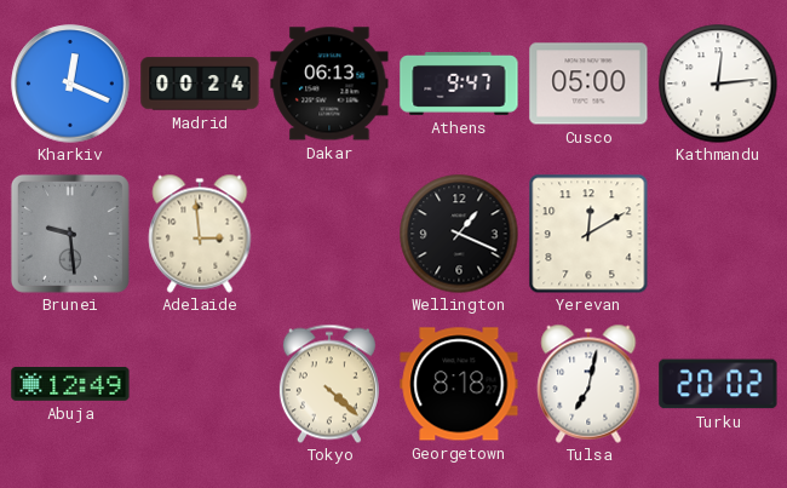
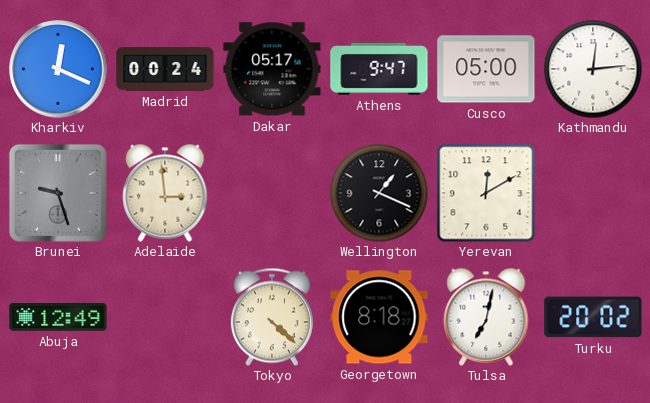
Dakar: 06:13 -> 05:17 (272, 69)
Brunei: 9:29 -> 9:27 (58, 193)
